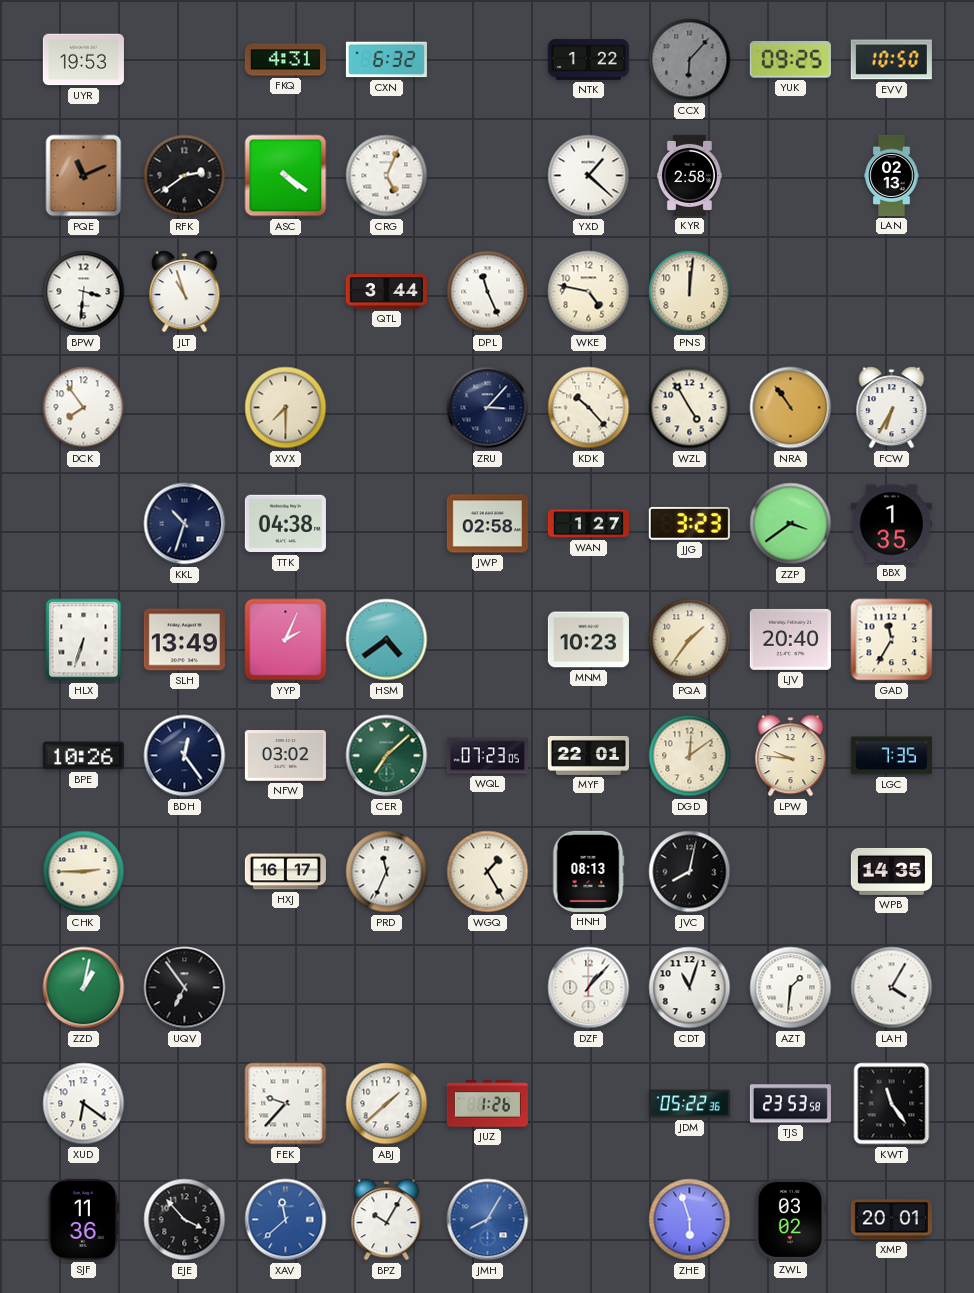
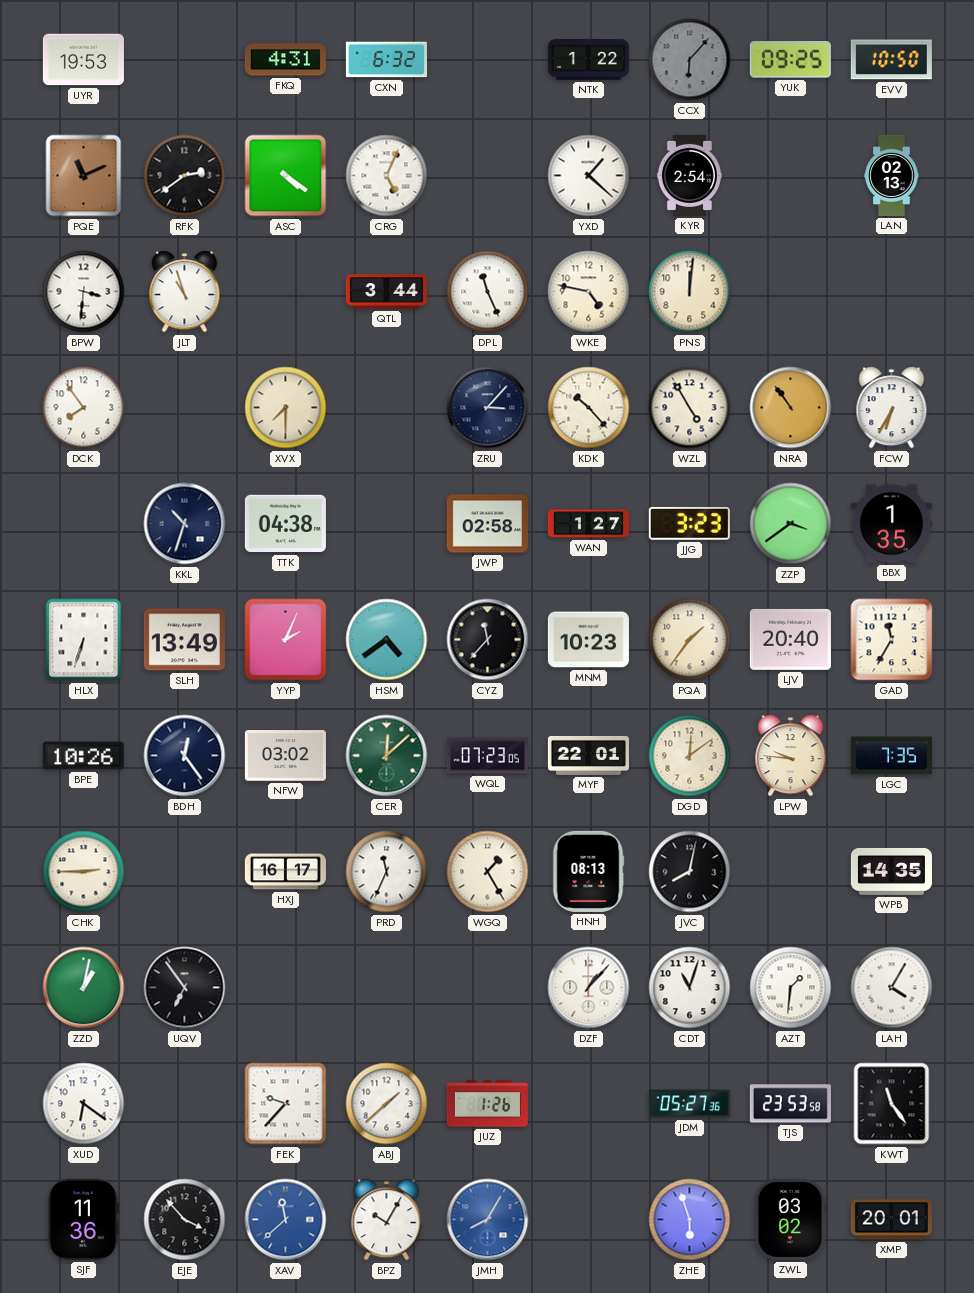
KYR: 2:58 -> 2:54 (689, 175)
CYZ: none -> 11:37 (488, 640)
CER: 7:08 -> 12:08 (387, 756)
JDM: 05:22 -> 05:27 (689, 1104)
